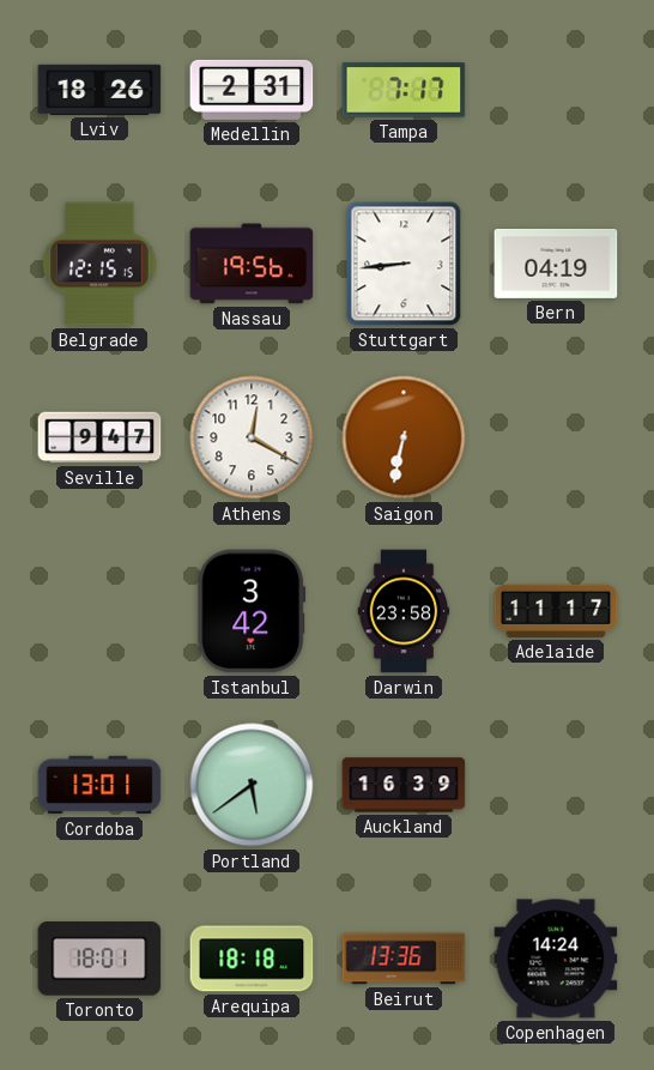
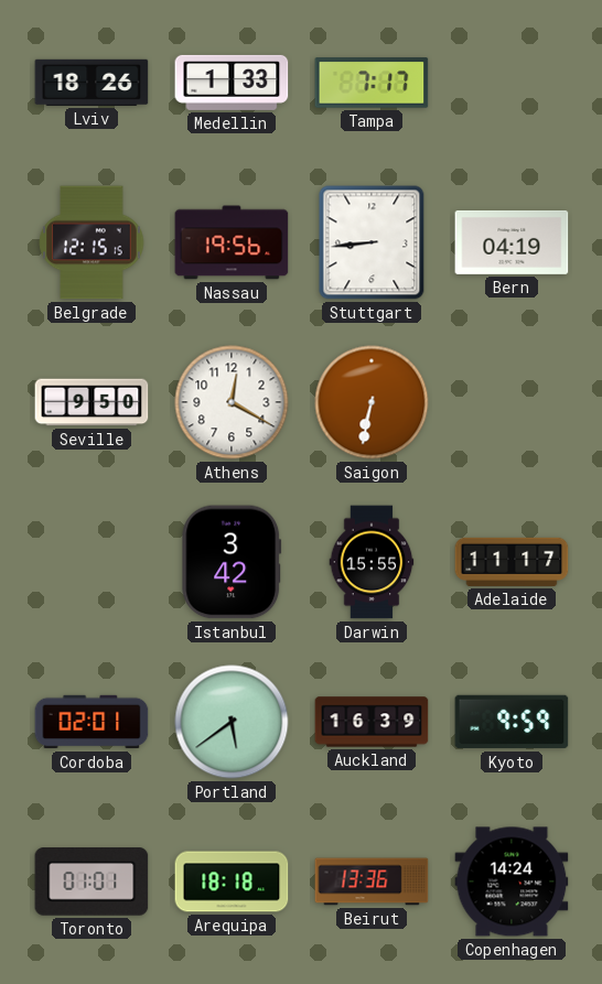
Medellin: 2:31 -> 1:33 (232, 83)
Seville: 9:47 -> 9:50 (92, 402)
Darwin: 23:58 -> 15:55 (372, 562)
Cordoba: 13:01 -> 02:01 (92, 722)
Kyoto: none -> 9:59 (512, 722)
Toronto: 18:01 -> 01:01 (92, 882)
